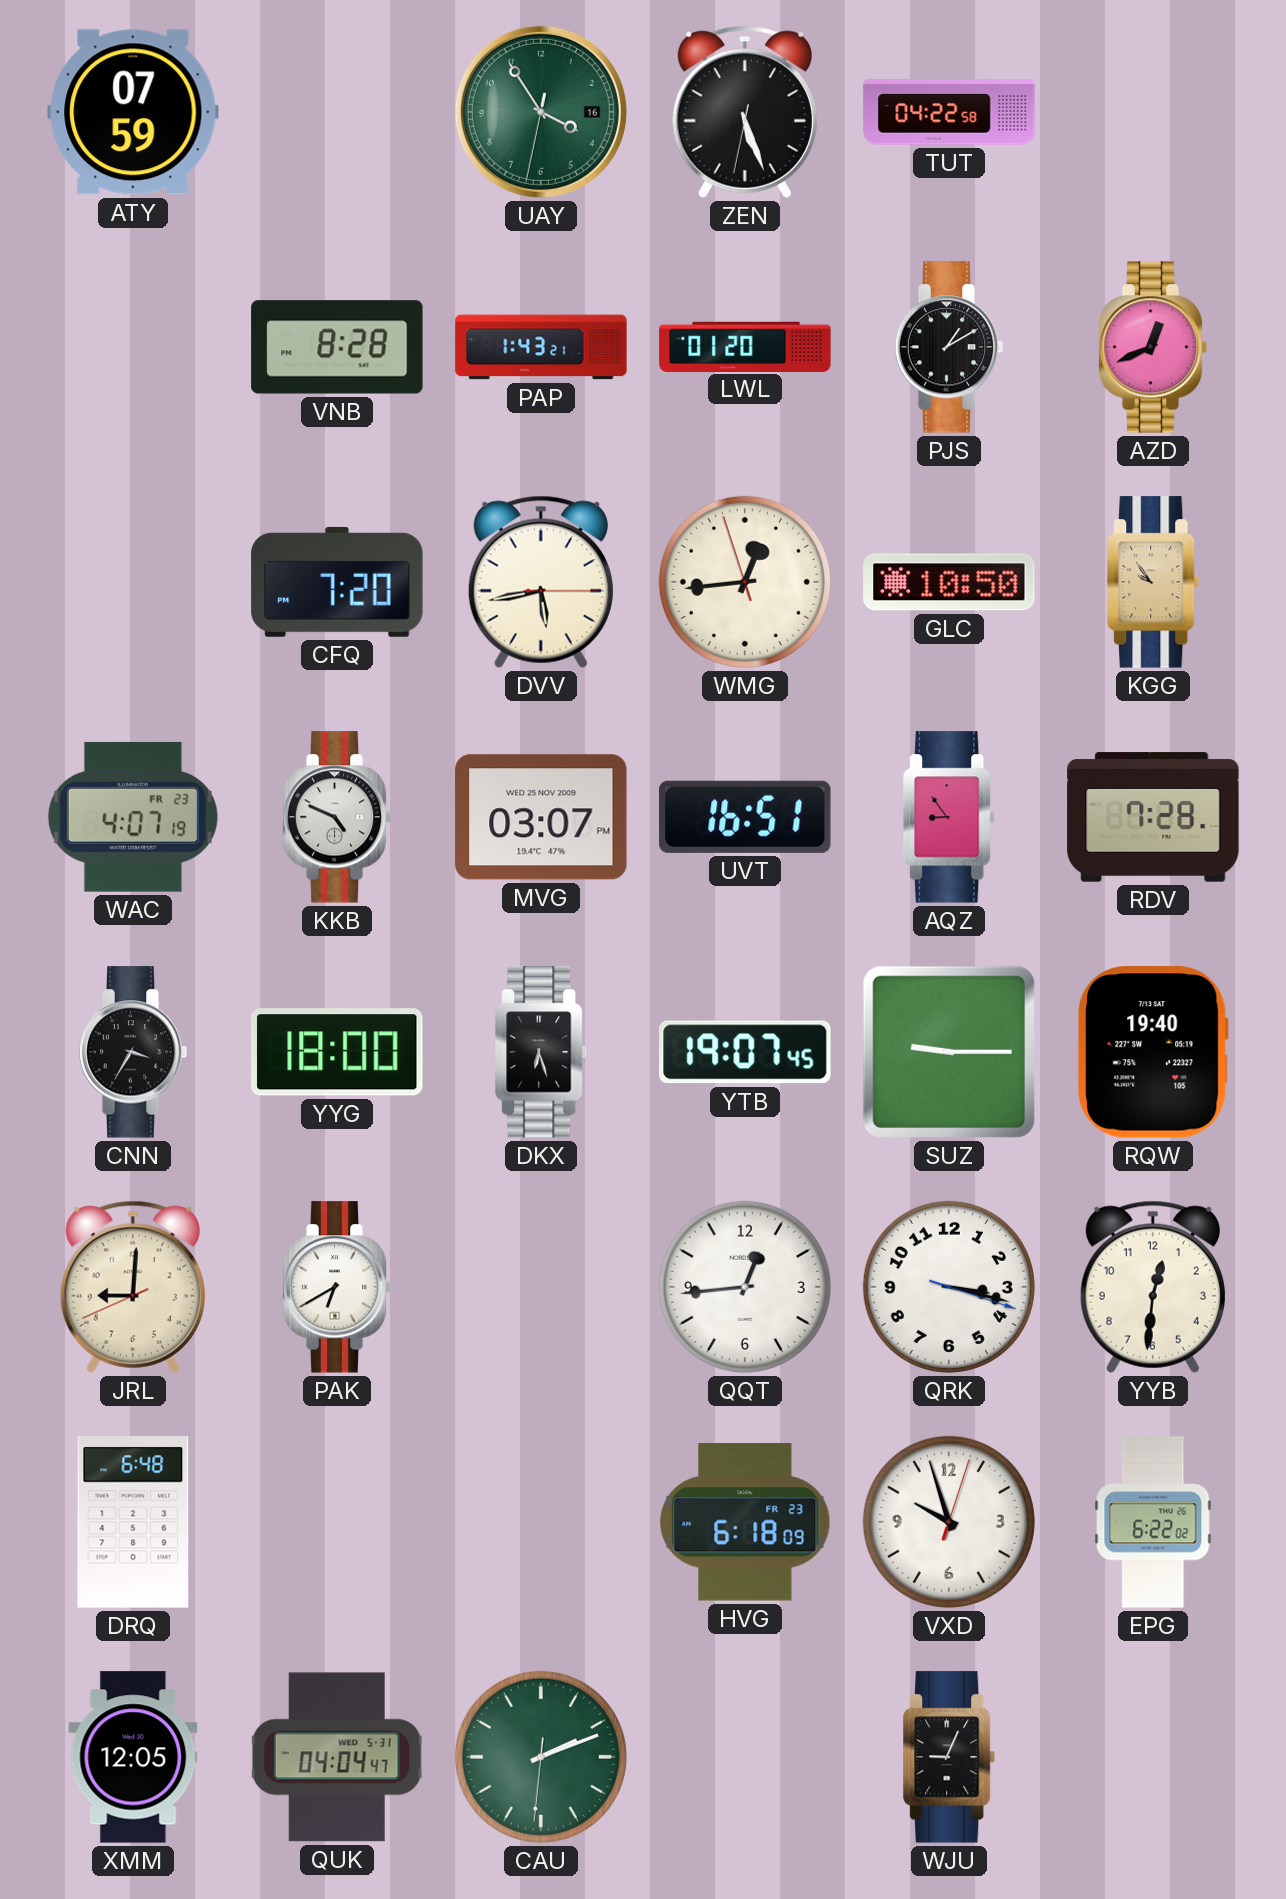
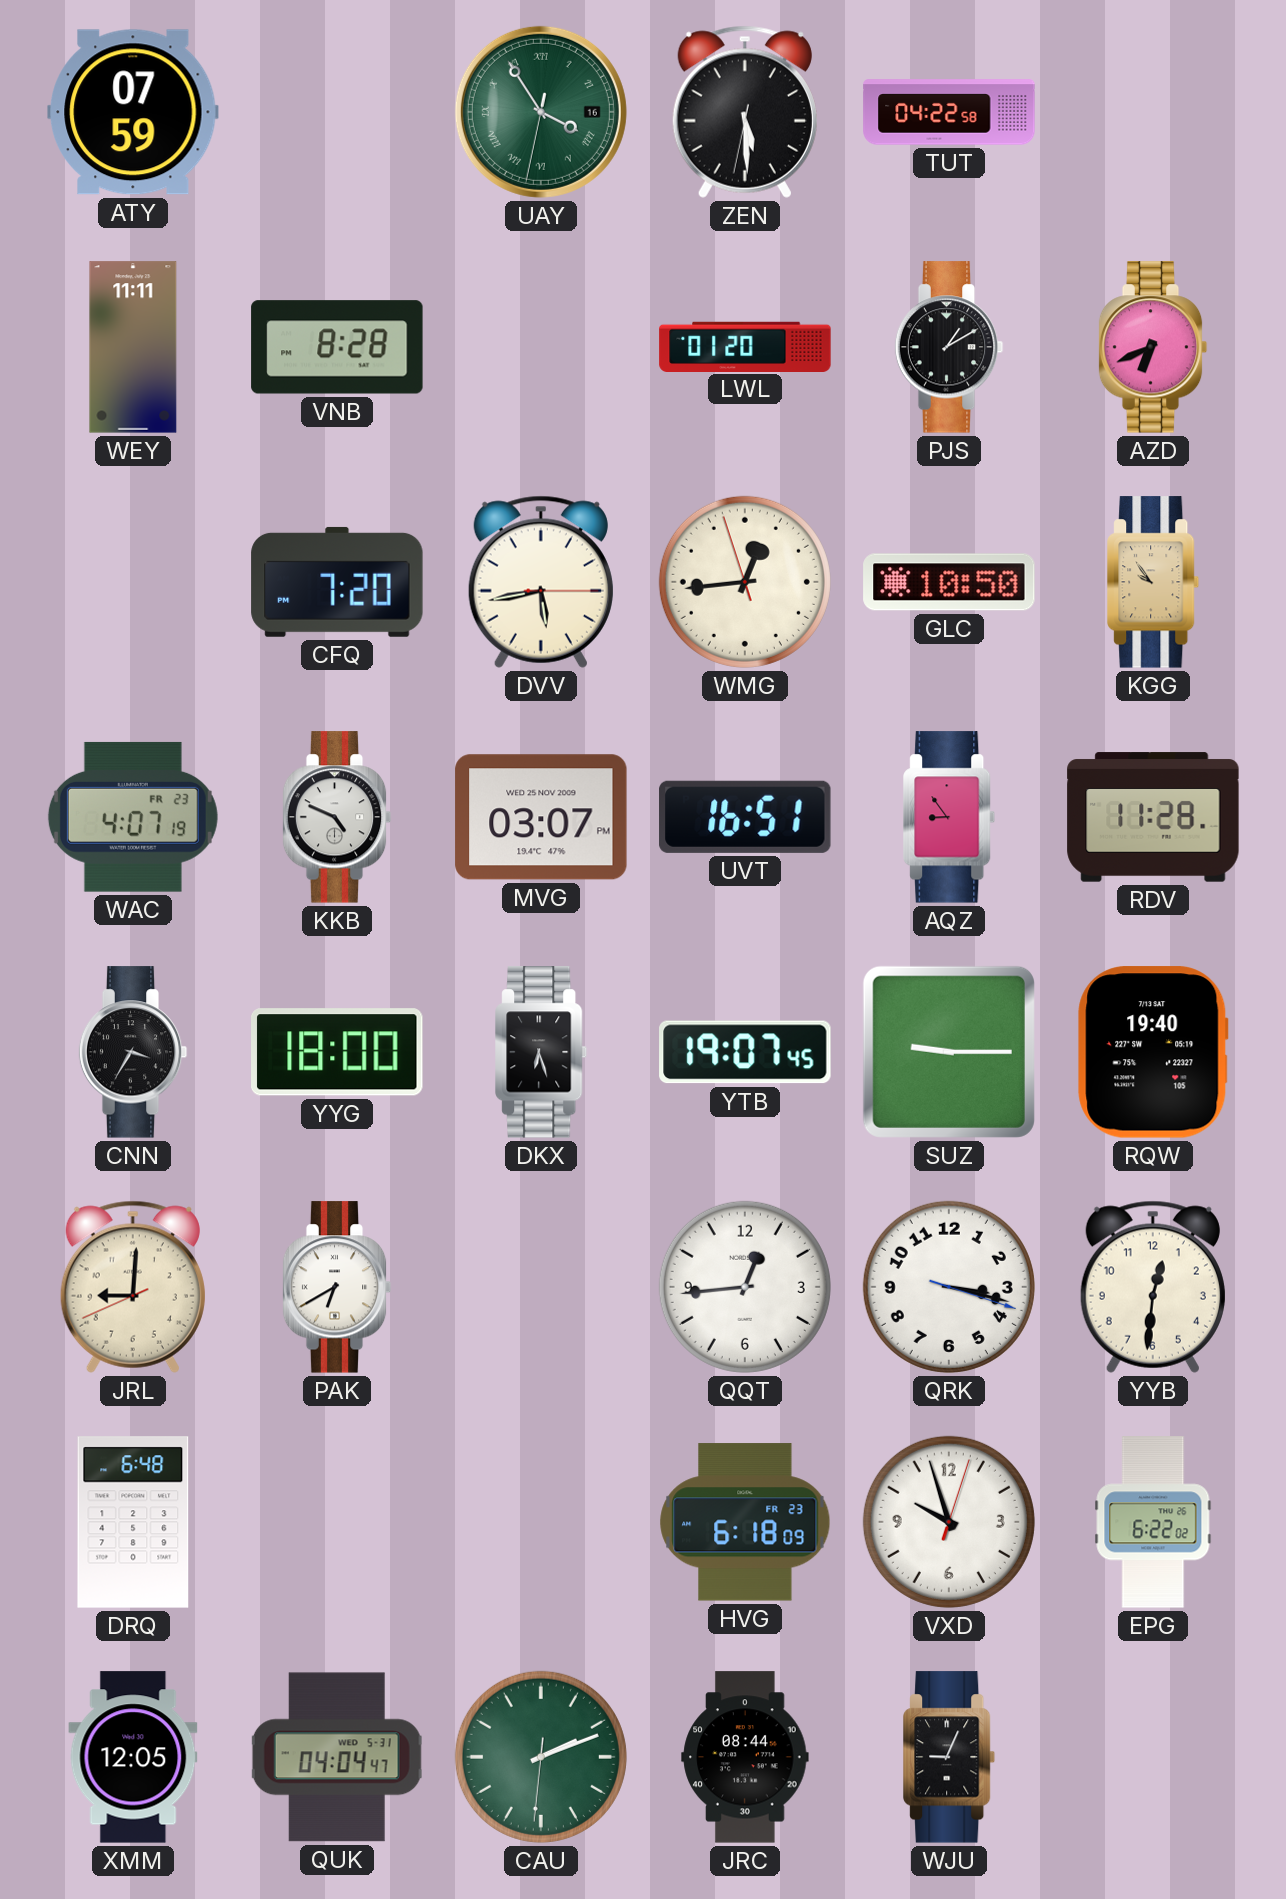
UAY numerals: Arabic -> Roman (541, 112)
ZEN: 5:26 -> 5:29 (745, 112)
WEY: none -> 11:11 (133, 347)
PAP: 1:43 -> none (541, 347)
AZD: 12:41 -> 6:41 (1153, 347)
RDV: 7:28 -> 11:28 (1153, 817)
JRC: none -> 08:44 (745, 1757)
